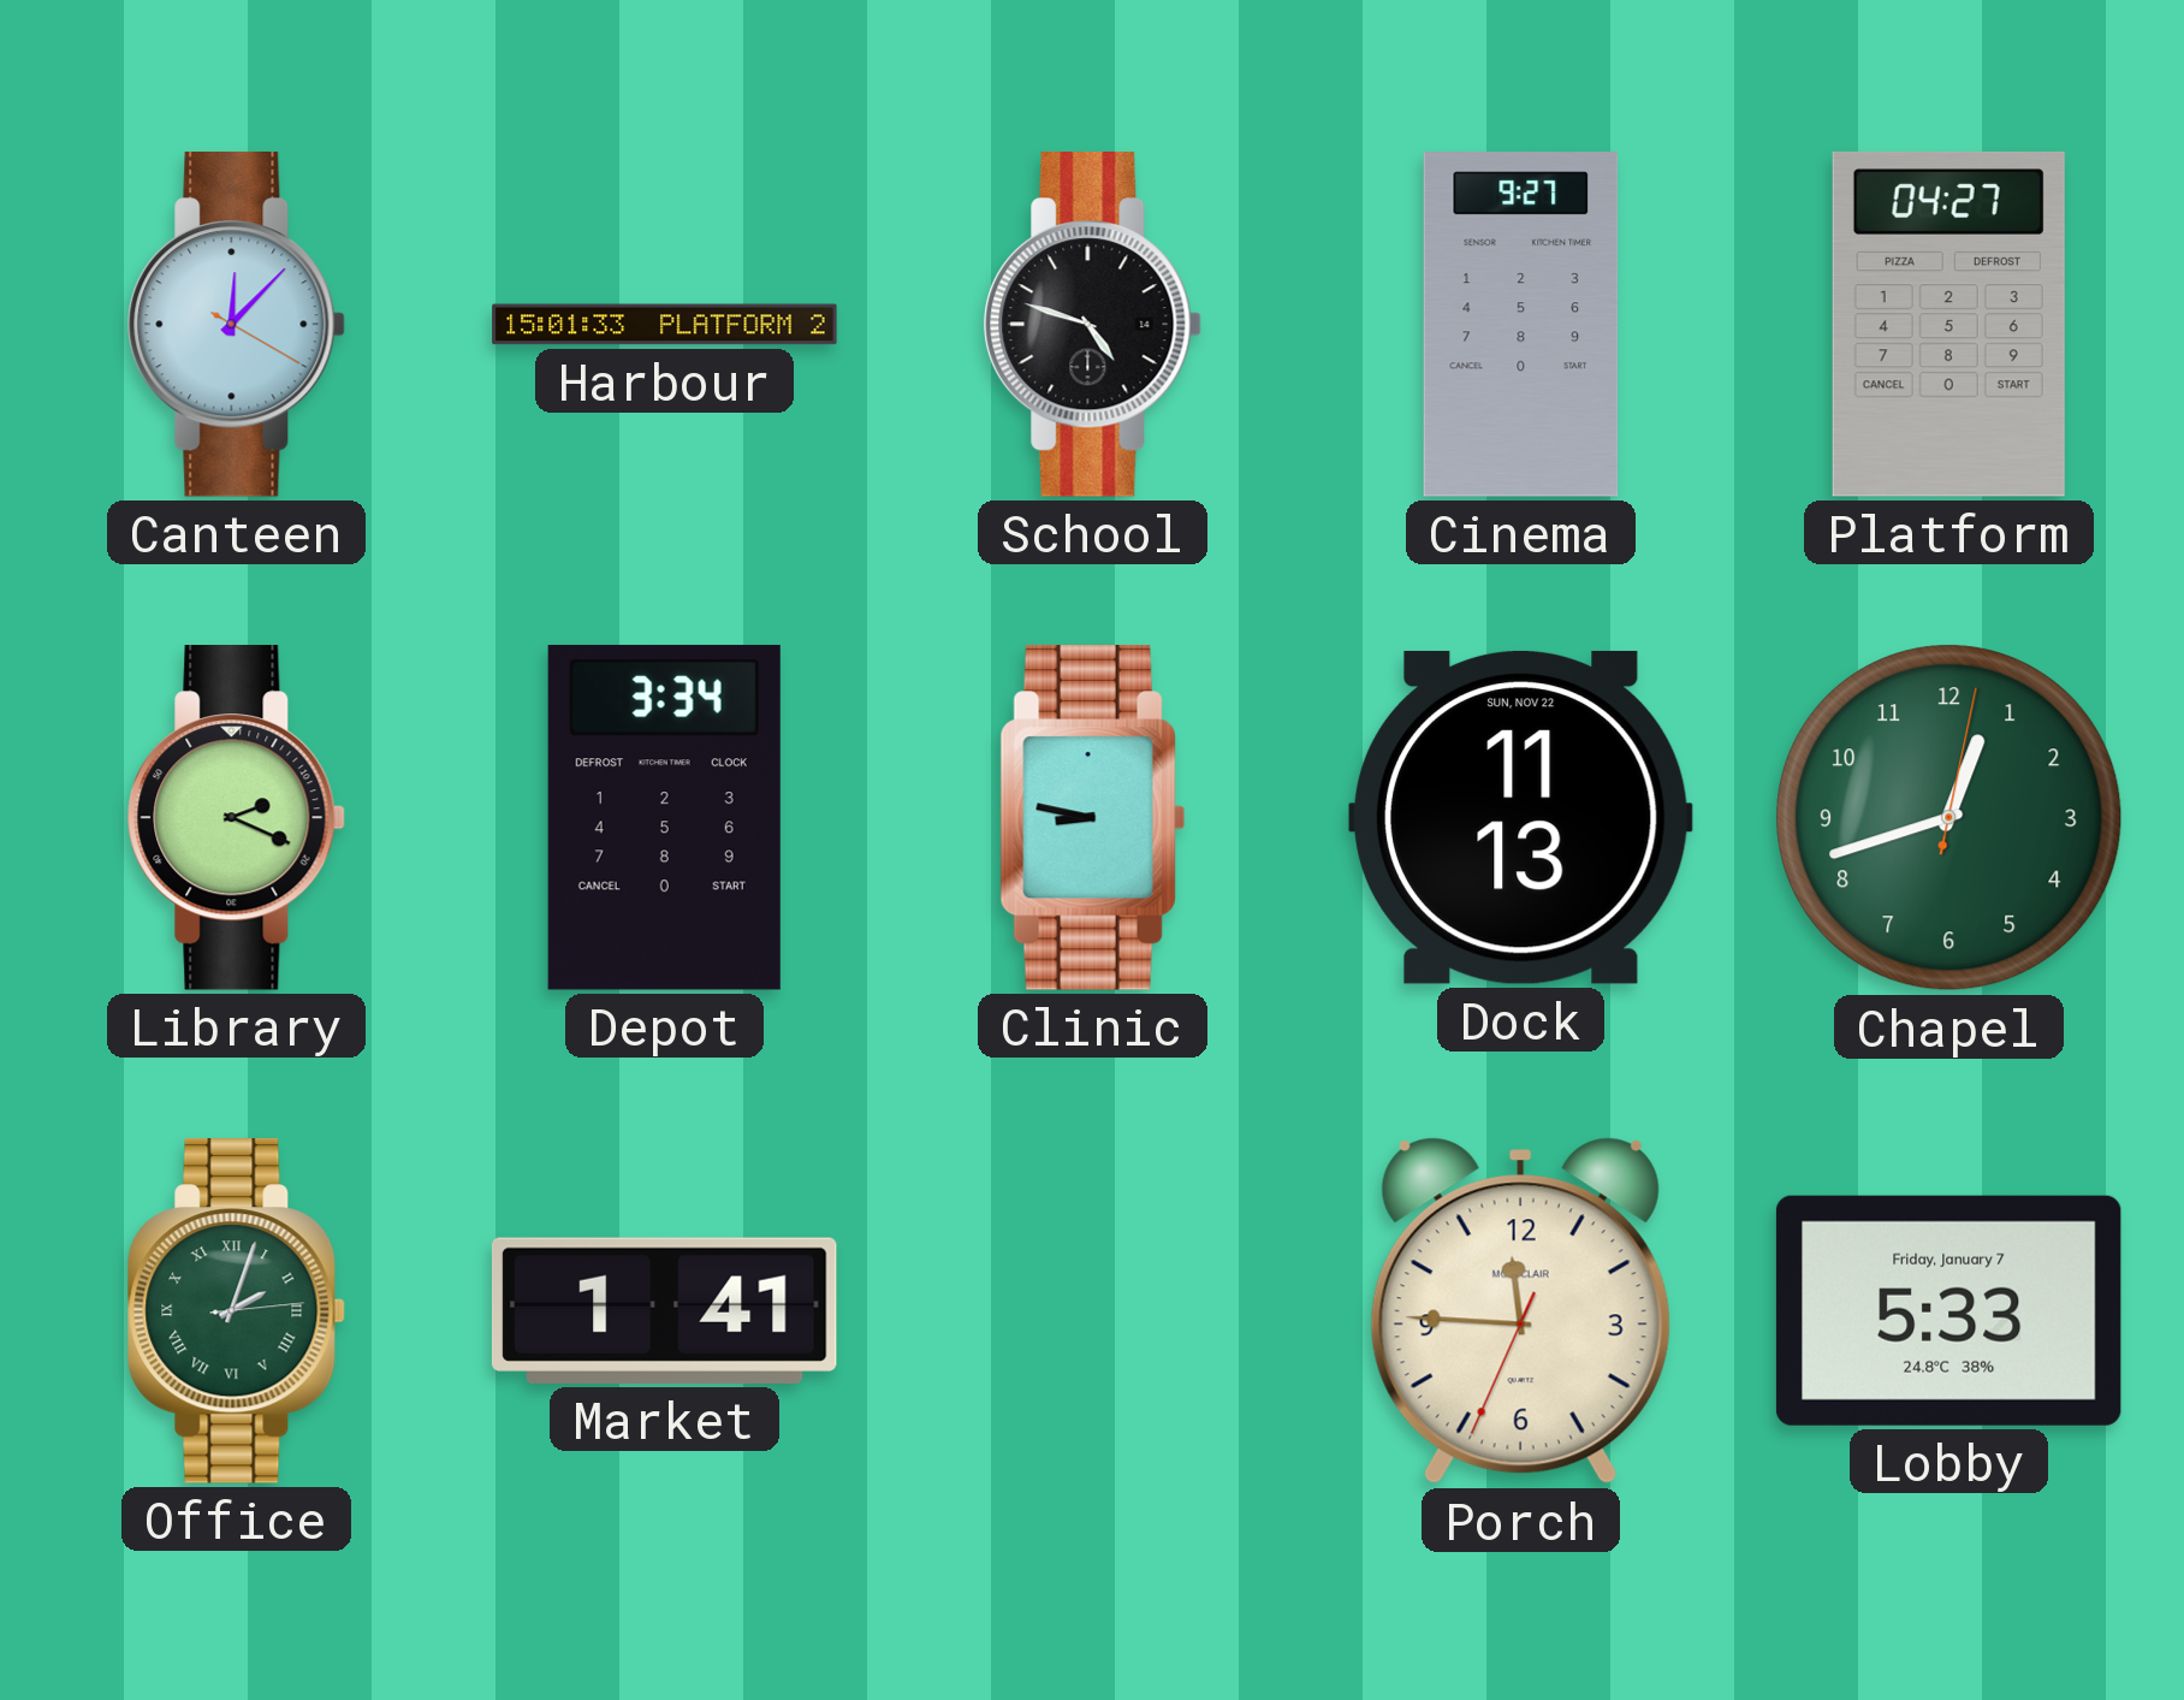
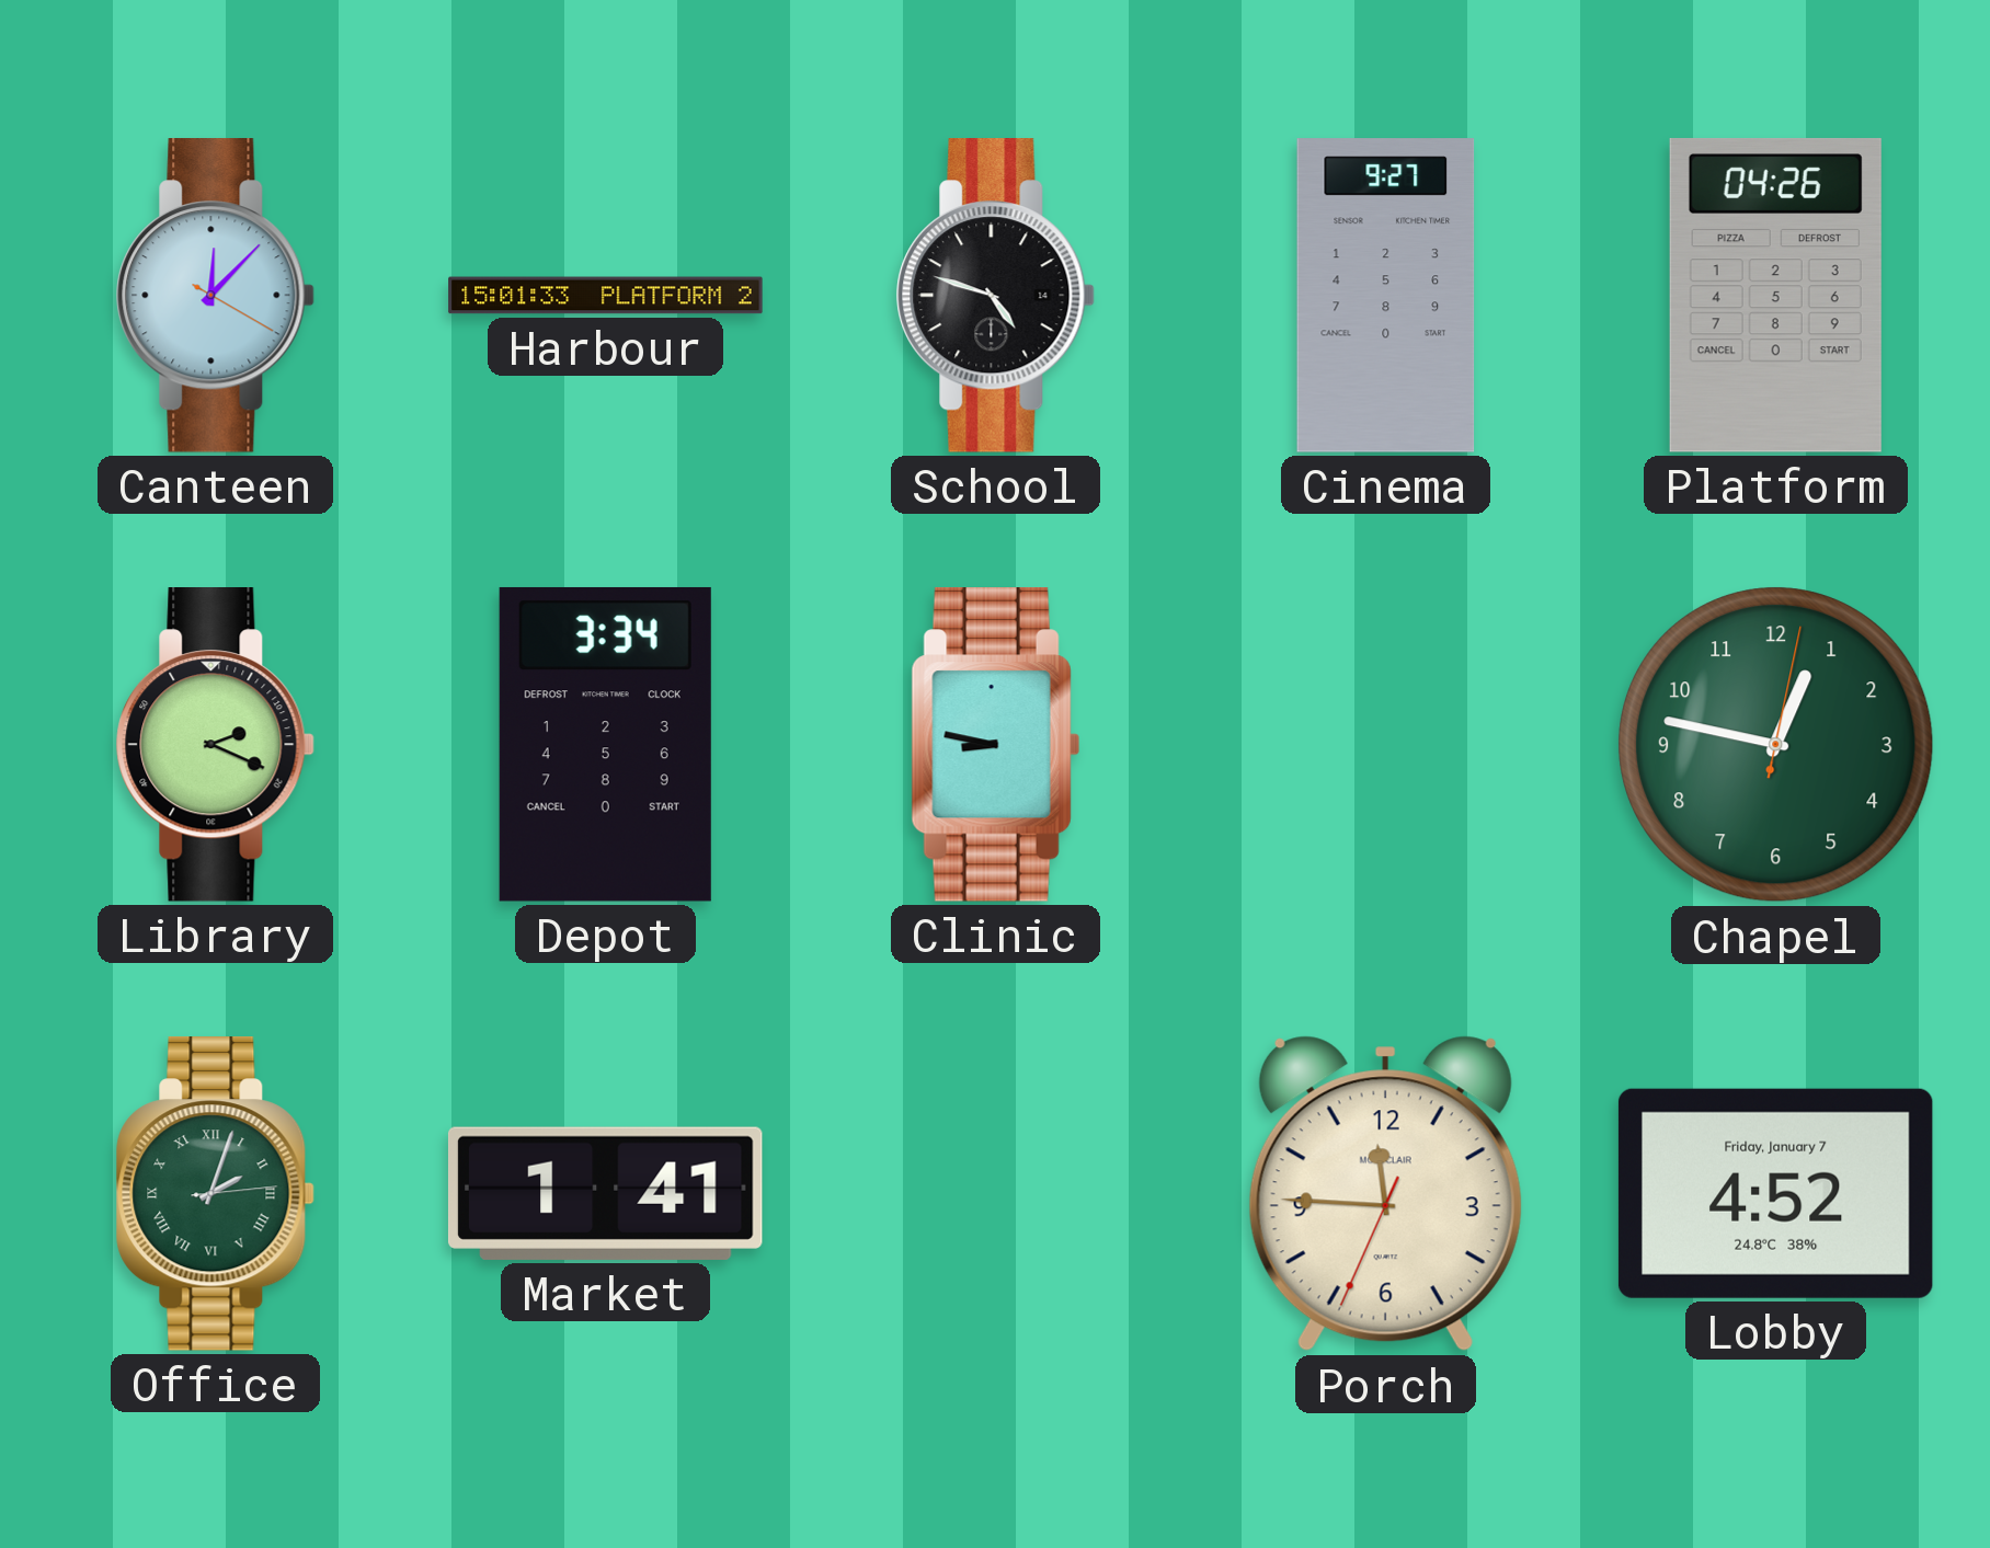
Platform: 04:27 -> 04:26 (1775, 295)
Dock: 11:13 -> none (1520, 817)
Chapel: 12:42 -> 12:47 (1776, 745)
Lobby: 5:33 -> 4:52 (1775, 1193)
